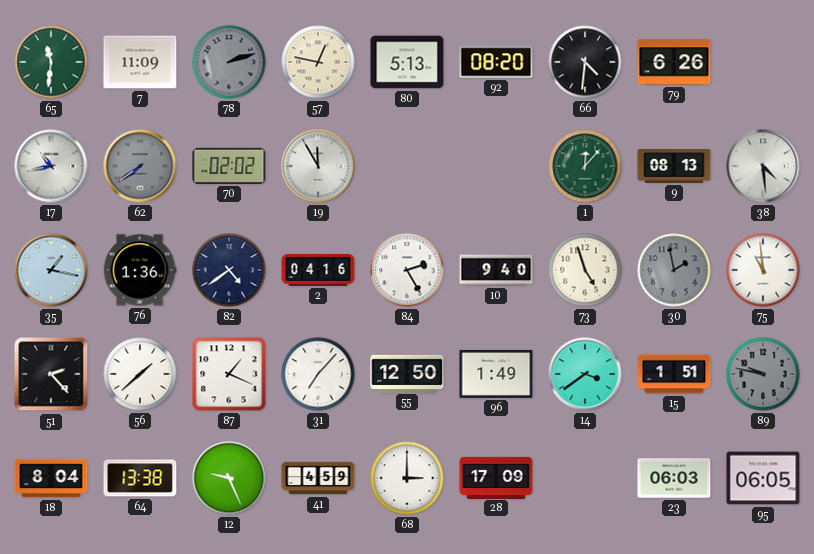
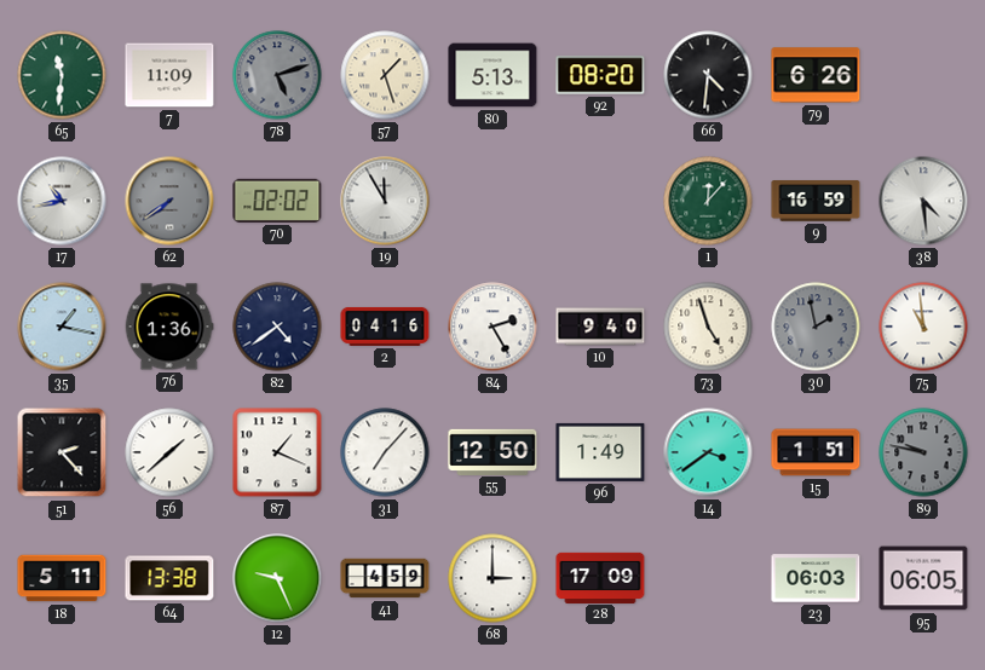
78: 2:12 -> 5:12 (277, 75)
57: 12:47 -> 1:27 (385, 75)
9: 08:13 -> 16:59 (816, 201)
18: 8:04 -> 5:11 (62, 578)
